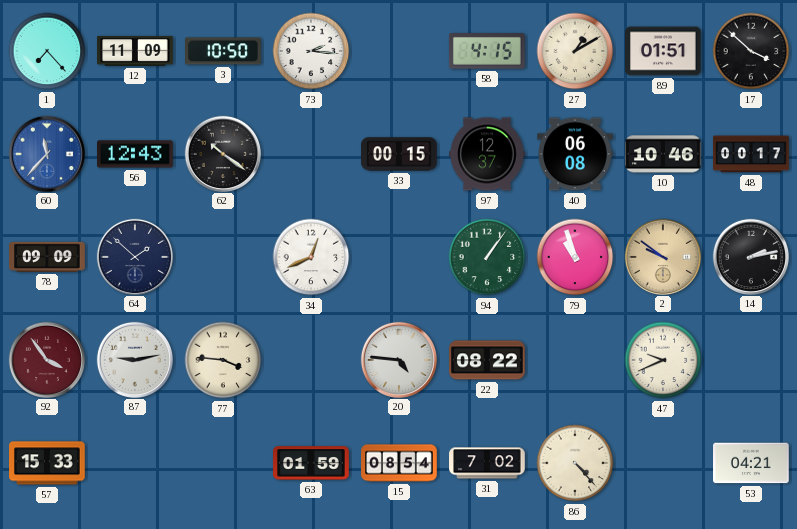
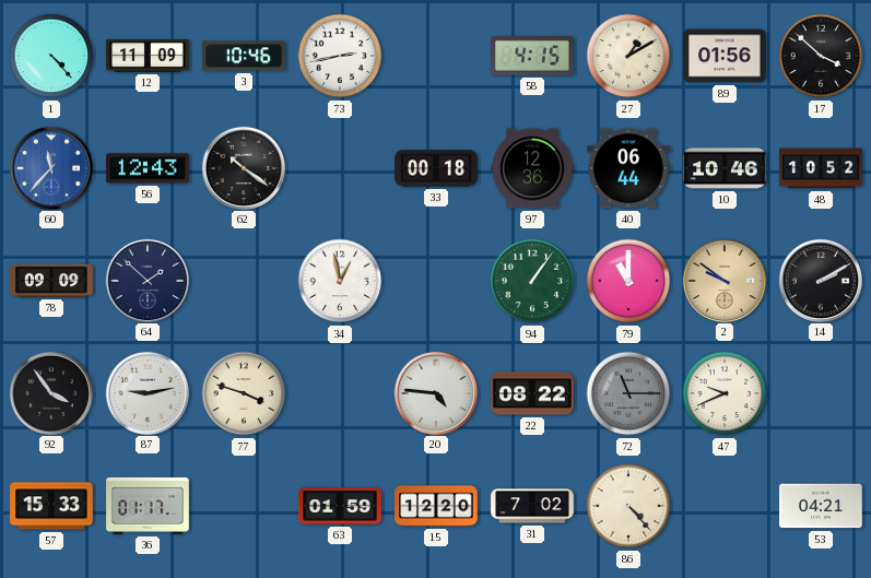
1: 7:23 -> 4:23 (51, 56)
3: 10:50 -> 10:46 (244, 56)
73: 2:16 -> 2:43 (340, 56)
89: 01:51 -> 01:56 (725, 56)
33: 00:15 -> 00:18 (436, 168)
97: 12:37 -> 12:36 (532, 168)
40: 06:08 -> 06:44 (628, 168)
48: 00:17 -> 10:52 (821, 168)
34: 12:41 -> 12:58 (340, 281)
79: 10:57 -> 11:00 (628, 281)
14: 2:13 -> 2:10 (820, 280)
92 dial: burgundy -> black (50, 392)
77: 3:46 -> 3:48 (244, 393)
72: none -> 11:15 (628, 393)
36: none -> 01:17 (148, 506)
15: 08:54 -> 12:20 (436, 506)
